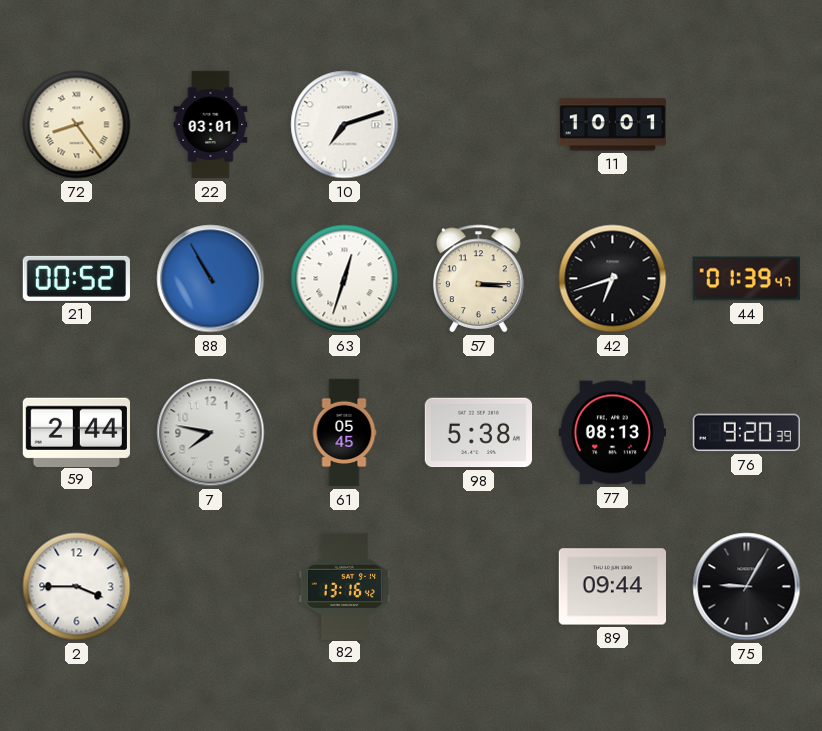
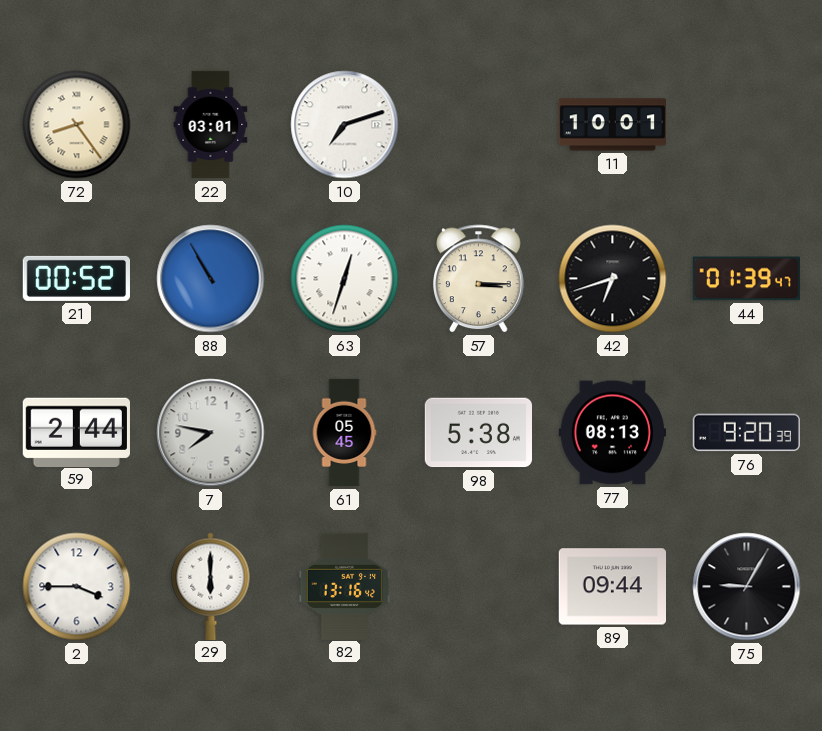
29: none -> 6:00 (211, 586)
